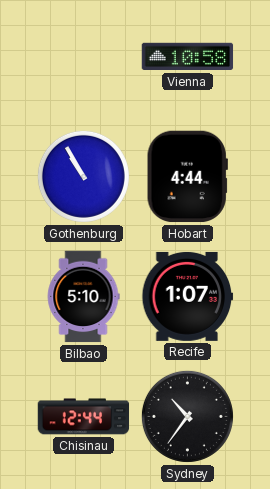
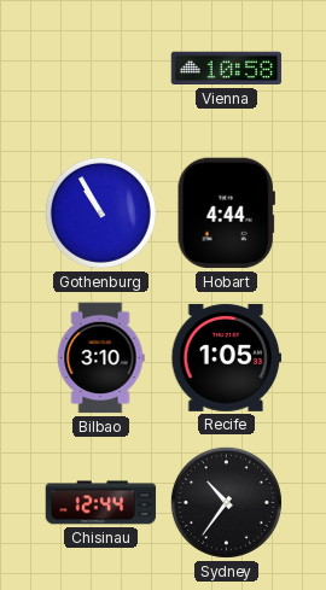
Bilbao: 5:10 -> 3:10 (100, 358)
Recife: 1:07 -> 1:05 (227, 357)
